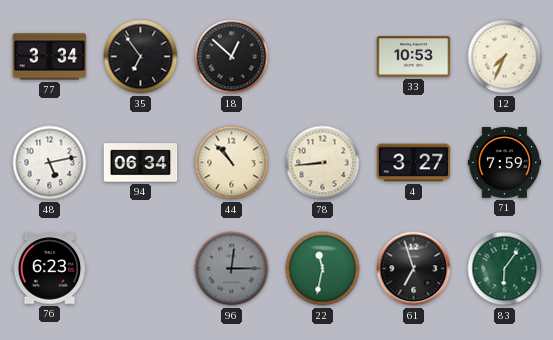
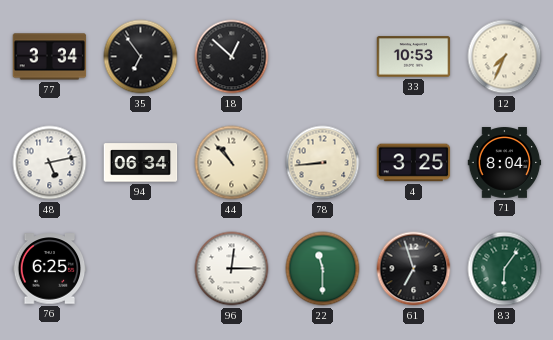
4: 3:27 -> 3:25 (414, 163)
71: 7:59 -> 8:04 (505, 163)
76: 6:23 -> 6:25 (50, 269)
96 dial: grey -> white (232, 269)
22: 11:32 -> 11:30 (323, 269)
